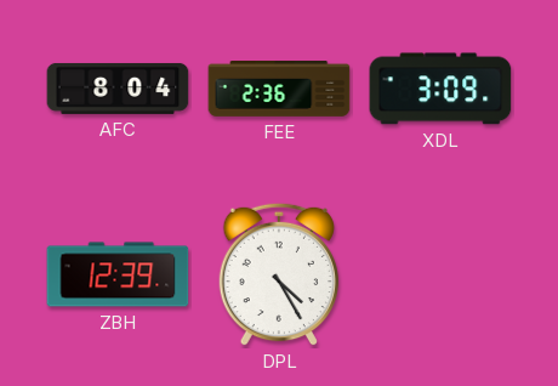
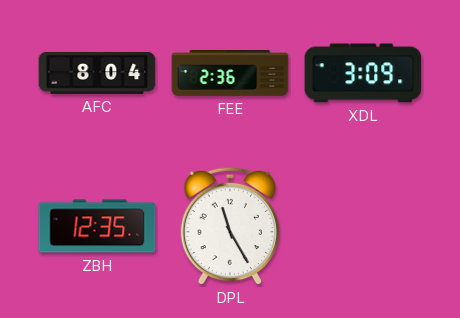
ZBH: 12:39 -> 12:35 (97, 226)
DPL: 4:25 -> 11:25 (229, 226)
